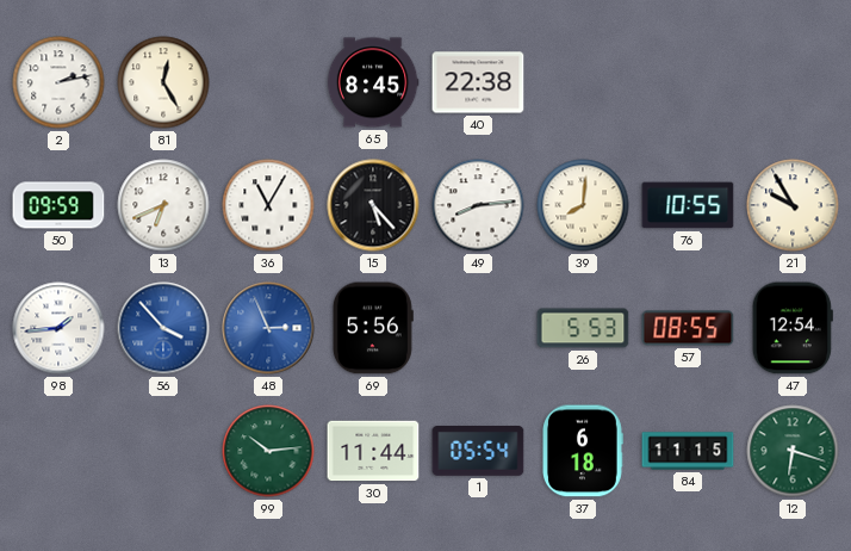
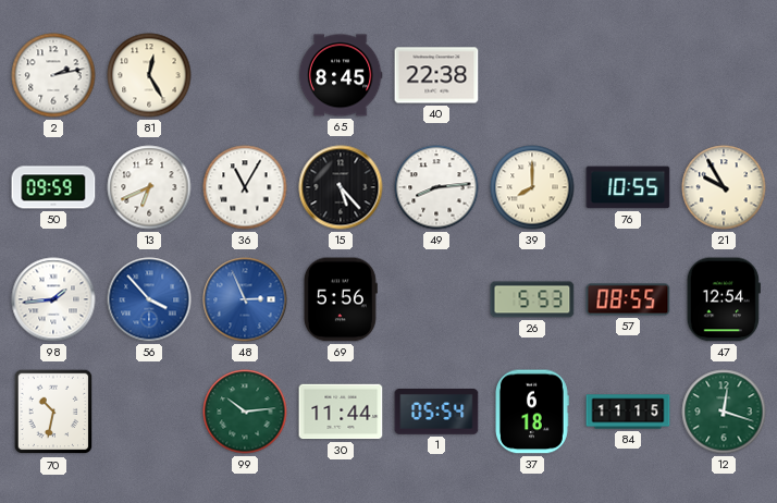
39: 8:01 -> 8:00 (532, 187)
70: none -> 10:32 (53, 412)
12: 6:18 -> 12:18 (724, 412)
